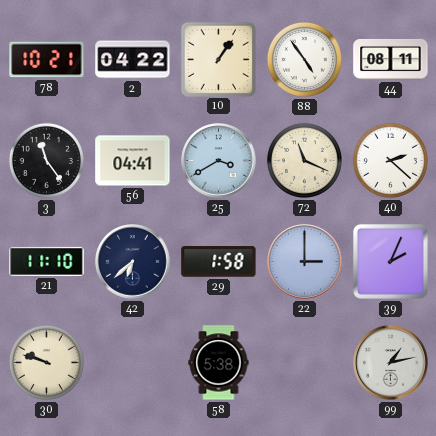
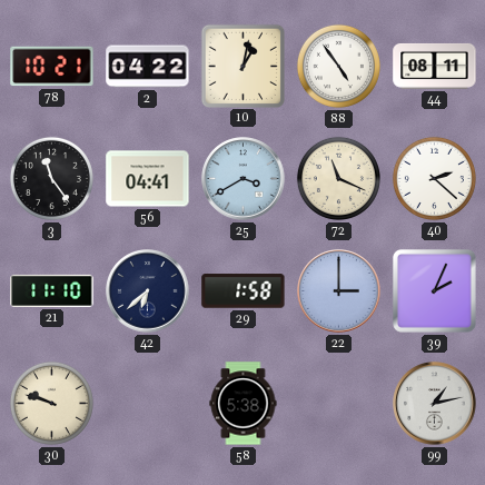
10: 1:06 -> 1:02 (242, 66)
